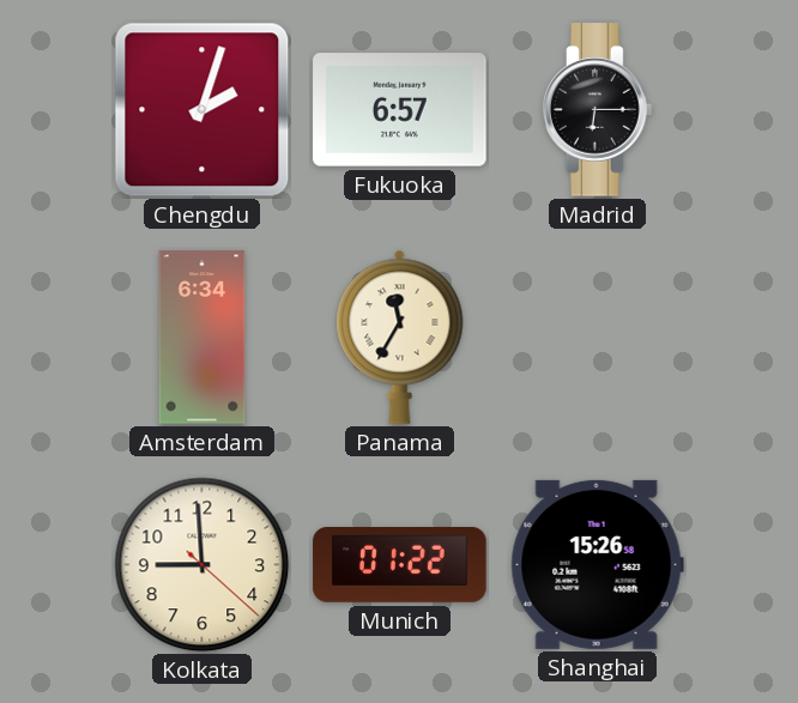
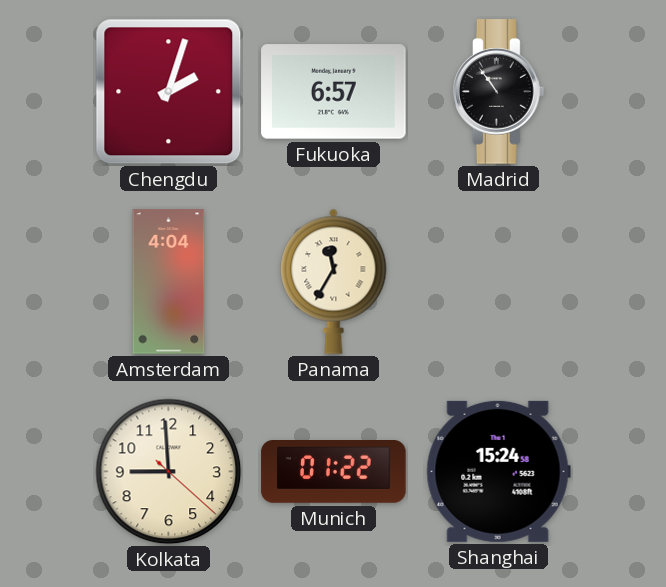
Madrid: 6:15 -> 10:54 (499, 92)
Amsterdam: 6:34 -> 4:04 (169, 282)
Shanghai: 15:26 -> 15:24 (498, 471)
